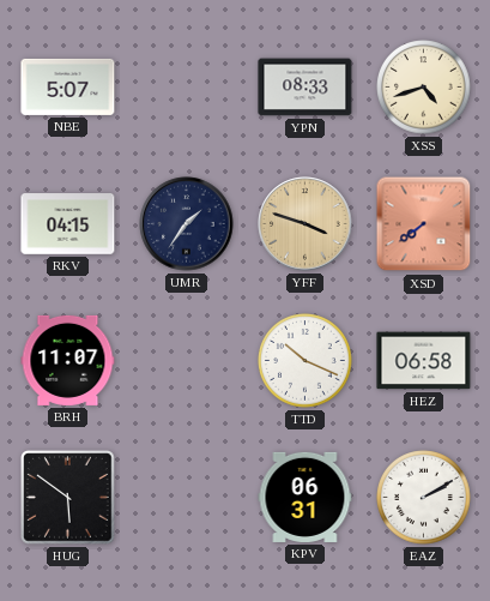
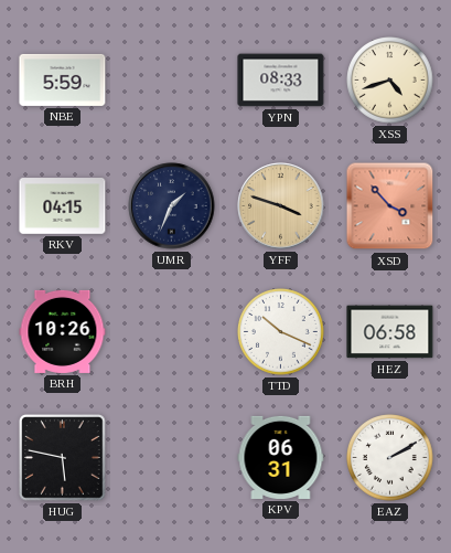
NBE: 5:07 -> 5:59 (63, 79)
UMR: 1:36 -> 1:34 (172, 206)
XSD: 7:39 -> 3:53 (390, 206)
BRH: 11:07 -> 10:26 (63, 331)
HUG: 5:51 -> 5:47 (63, 458)
